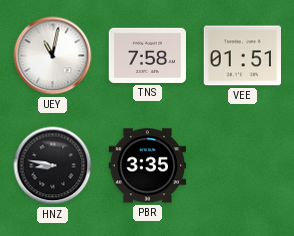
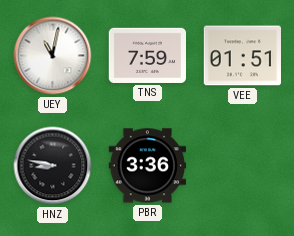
TNS: 7:58 -> 7:59 (147, 55)
PBR: 3:35 -> 3:36 (148, 166)
